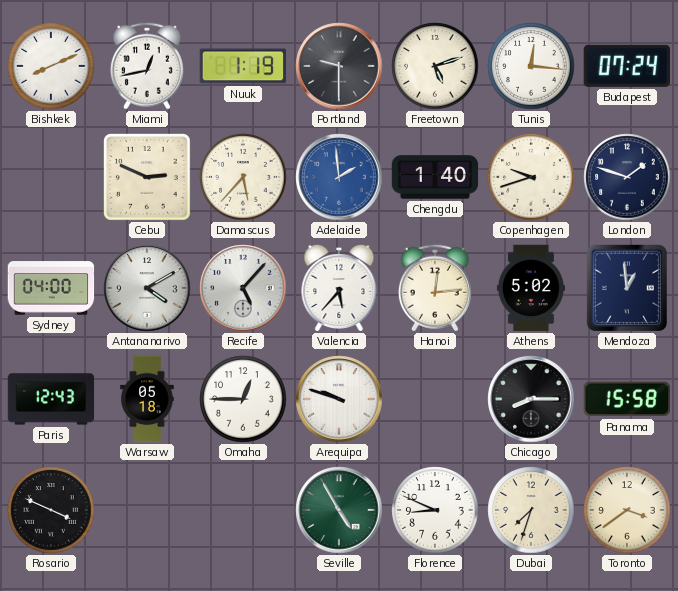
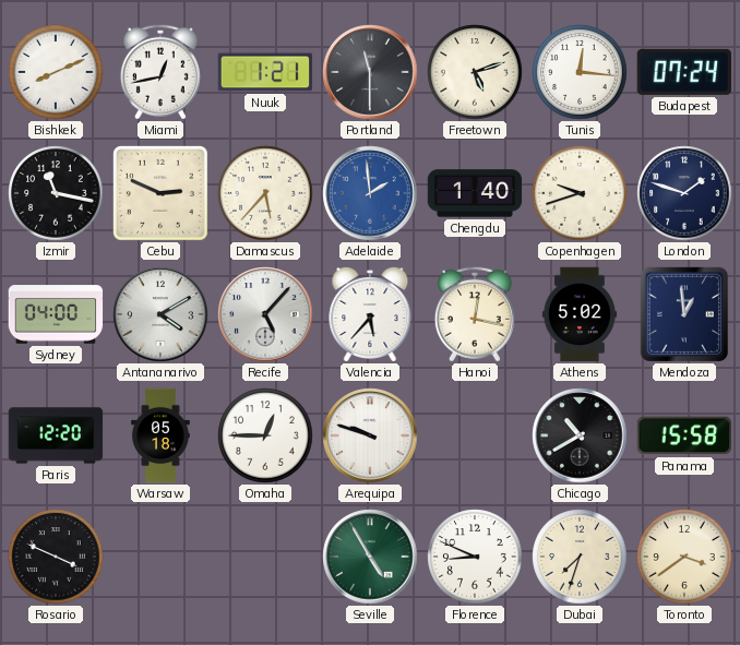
Nuuk: 1:19 -> 1:21 (265, 72)
Portland: 9:30 -> 11:30 (370, 72)
Izmir: none -> 11:17 (56, 193)
Hanoi: 12:14 -> 12:17 (475, 314)
Paris: 12:43 -> 12:20 (56, 435)
Chicago: 8:15 -> 10:40 (580, 435)
